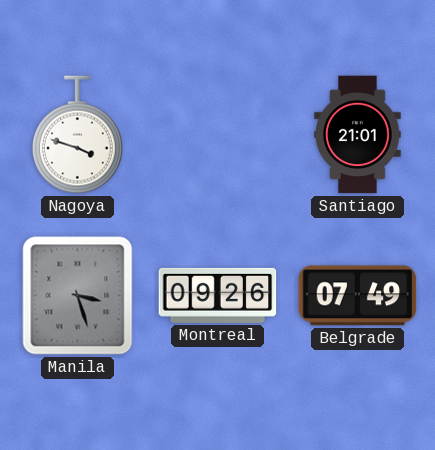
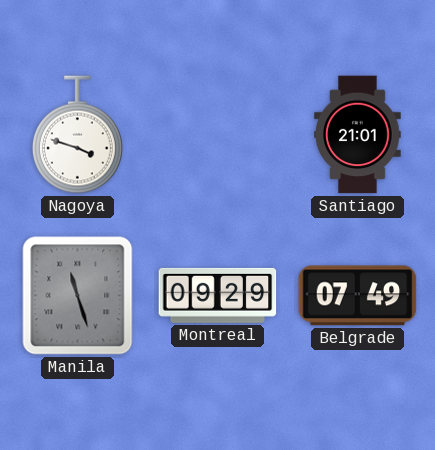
Manila: 3:27 -> 11:27 (78, 296)
Montreal: 09:26 -> 09:29 (218, 295)
